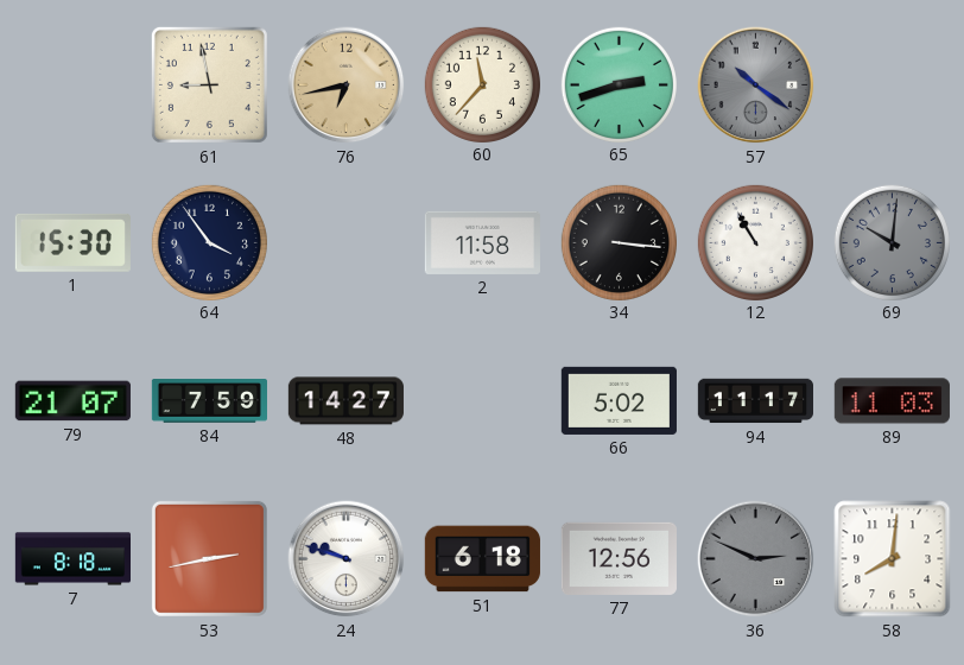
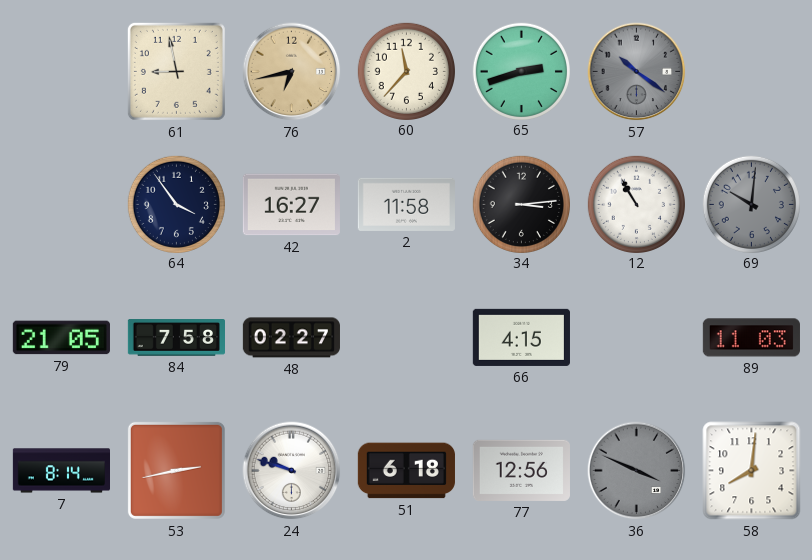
1: 15:30 -> none (72, 242)
42: none -> 16:27 (291, 205)
34: 3:16 -> 3:14 (521, 204)
79: 21:07 -> 21:05 (61, 338)
84: 7:59 -> 7:58 (176, 338)
48: 14:27 -> 02:27 (291, 338)
66: 5:02 -> 4:15 (521, 337)
94: 11:17 -> none (755, 401)
7: 8:18 -> 8:14 (61, 471)
36: 2:49 -> 3:49 (637, 471)
